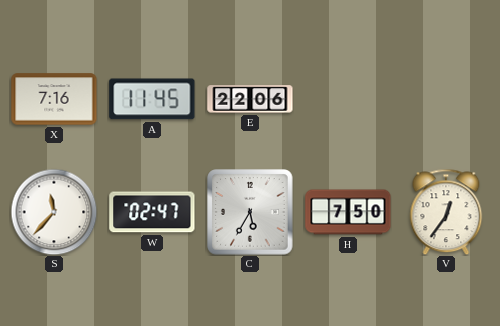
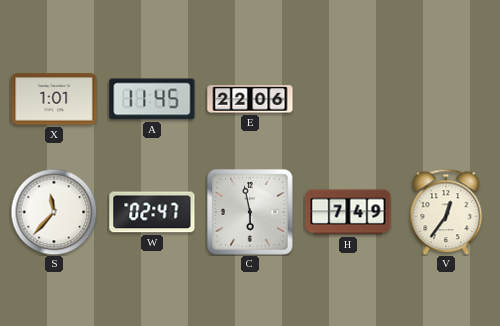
X: 7:16 -> 1:01 (54, 99)
C: 5:35 -> 5:58 (250, 212)
H: 7:50 -> 7:49 (348, 212)
